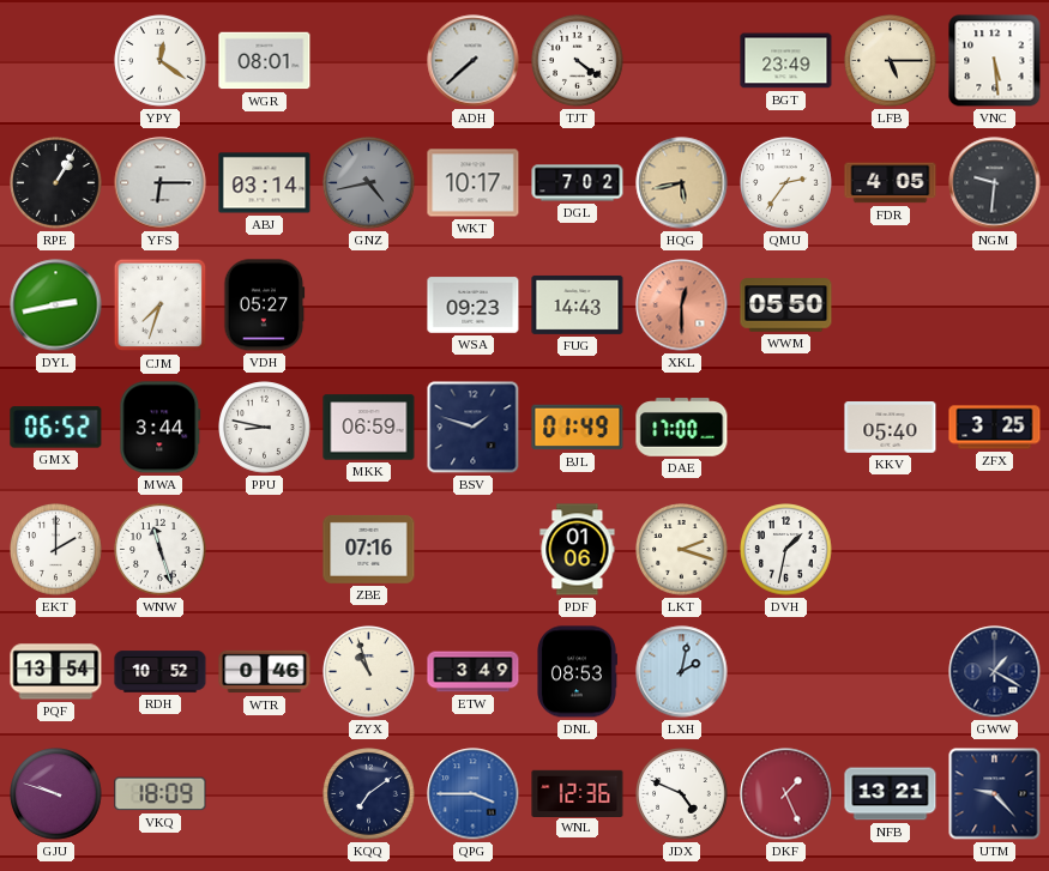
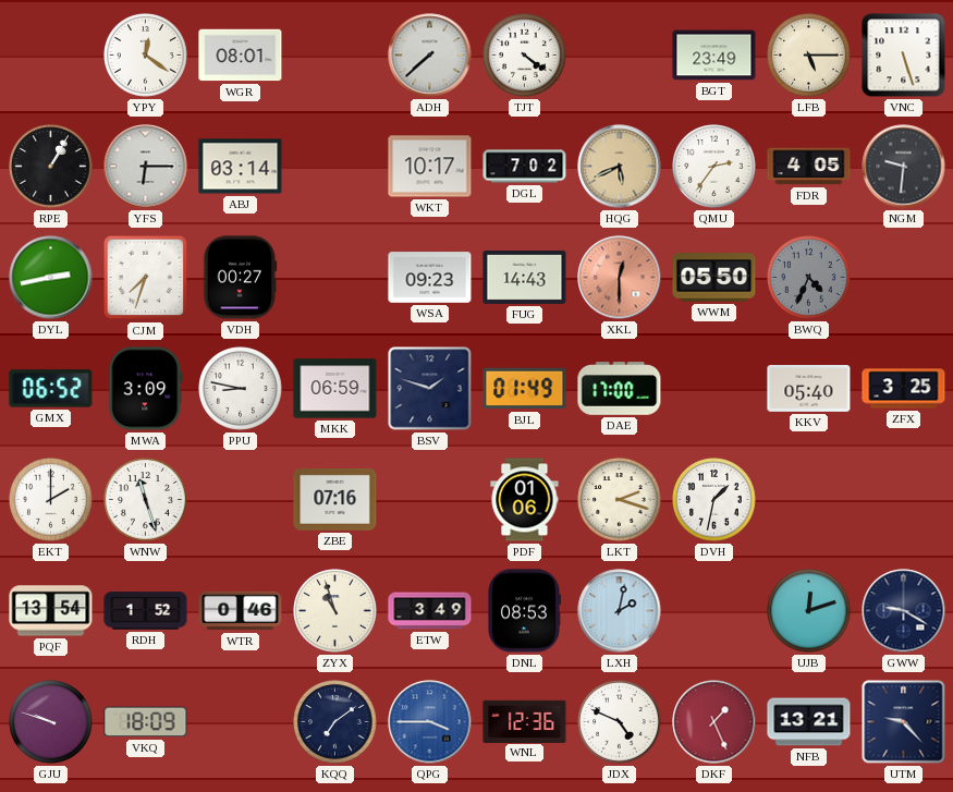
VNC: 5:29 -> 5:27 (904, 56)
GNZ: 4:43 -> none (369, 183)
HQG: 5:43 -> 5:41 (620, 167)
VDH: 05:27 -> 00:27 (241, 278)
BWQ: none -> 4:34 (809, 278)
MWA: 3:44 -> 3:09 (146, 389)
RDH: 10:52 -> 1:52 (146, 611)
UJB: none -> 12:12 (809, 611)
GWW: 1:20 -> 9:20 (904, 611)
